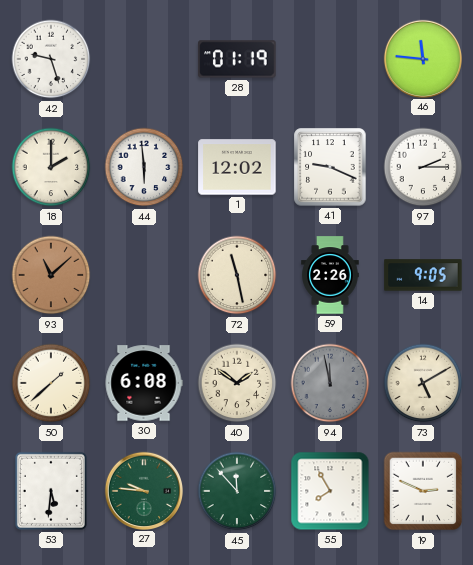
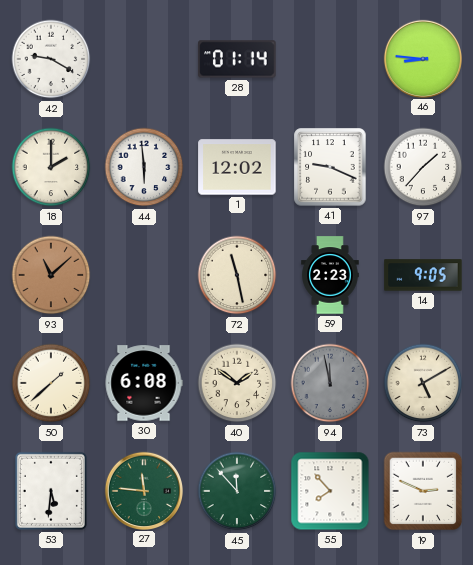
42: 9:27 -> 9:20 (51, 59)
28: 01:19 -> 01:14 (237, 59)
46: 11:46 -> 8:46 (422, 58)
97: 2:15 -> 1:37 (423, 167)
59: 2:26 -> 2:23 (330, 275)
27: 9:46 -> 11:46 (143, 490)
55: 7:55 -> 7:53 (330, 491)
